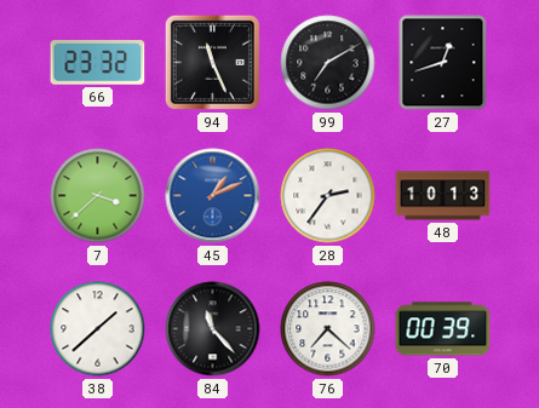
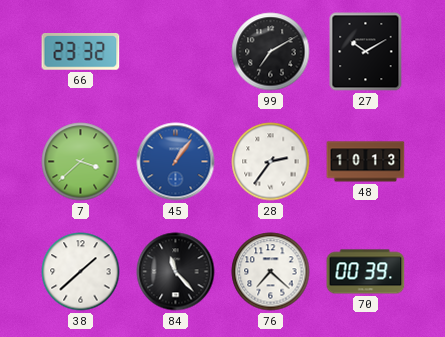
94: 11:26 -> none (212, 62)
27: 12:42 -> 10:10 (366, 52)
45: 1:11 -> 1:06 (176, 162)
